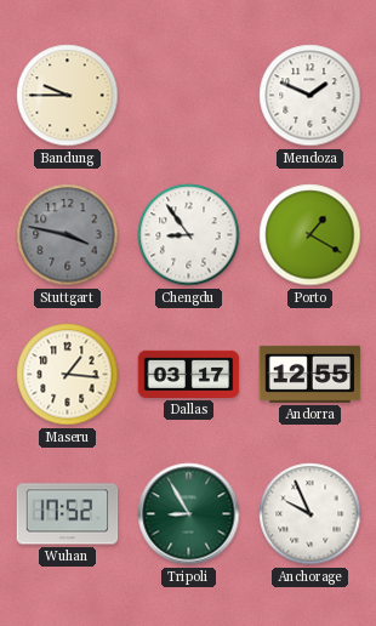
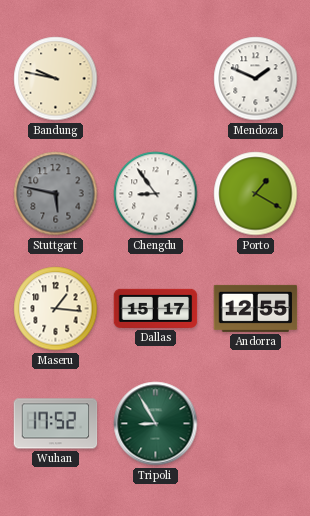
Bandung: 9:45 -> 9:47 (56, 79)
Stuttgart: 3:47 -> 5:47 (56, 194)
Dallas: 03:17 -> 15:17 (156, 308)
Anchorage: 9:56 -> none (311, 514)
